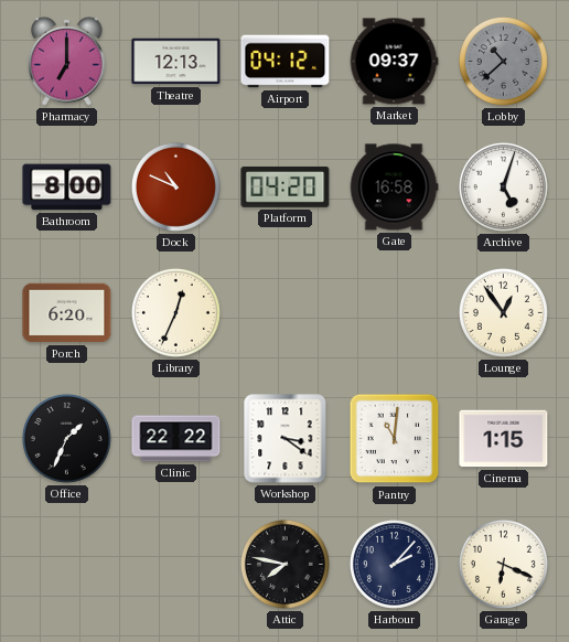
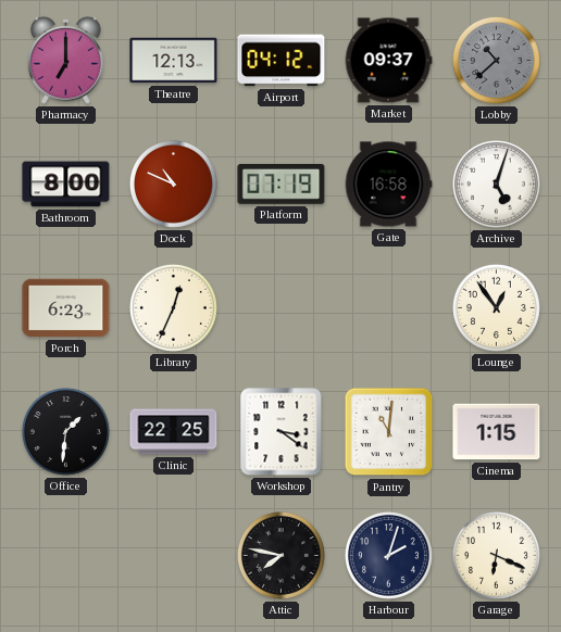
Platform: 04:20 -> 07:19 (282, 184)
Porch: 6:20 -> 6:23 (66, 308)
Office: 1:34 -> 1:31 (65, 431)
Clinic: 22:22 -> 22:25 (174, 432)
Harbour: 2:07 -> 2:03 (388, 555)
